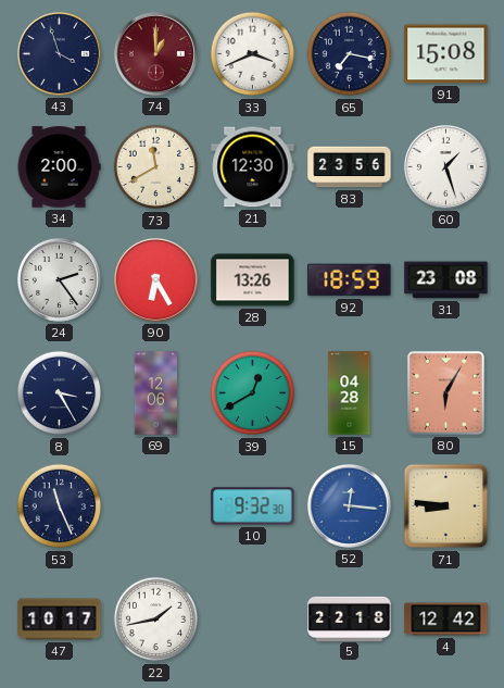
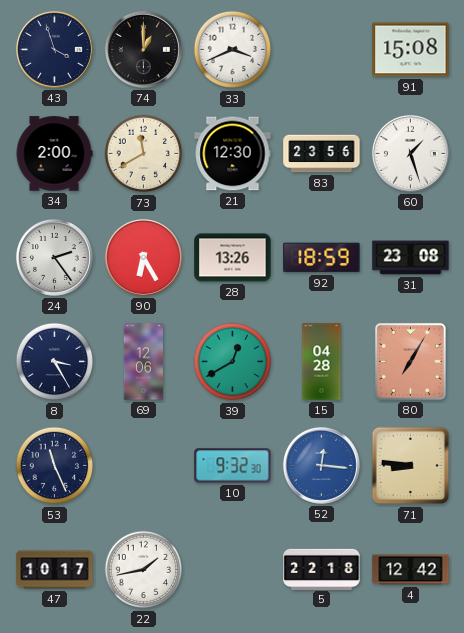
74 dial: burgundy -> black (143, 49)
65: 7:17 -> none (350, 54)
80: 6:05 -> 7:05 (410, 361)
